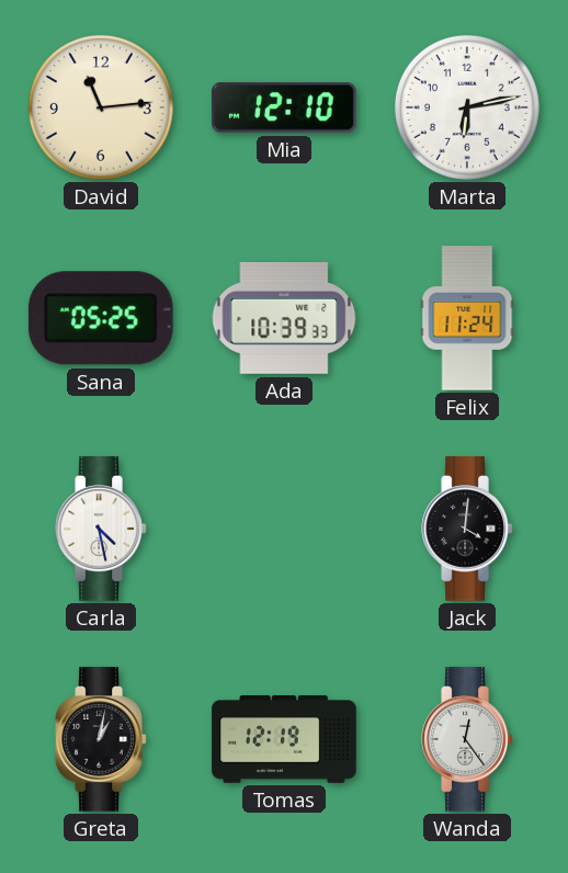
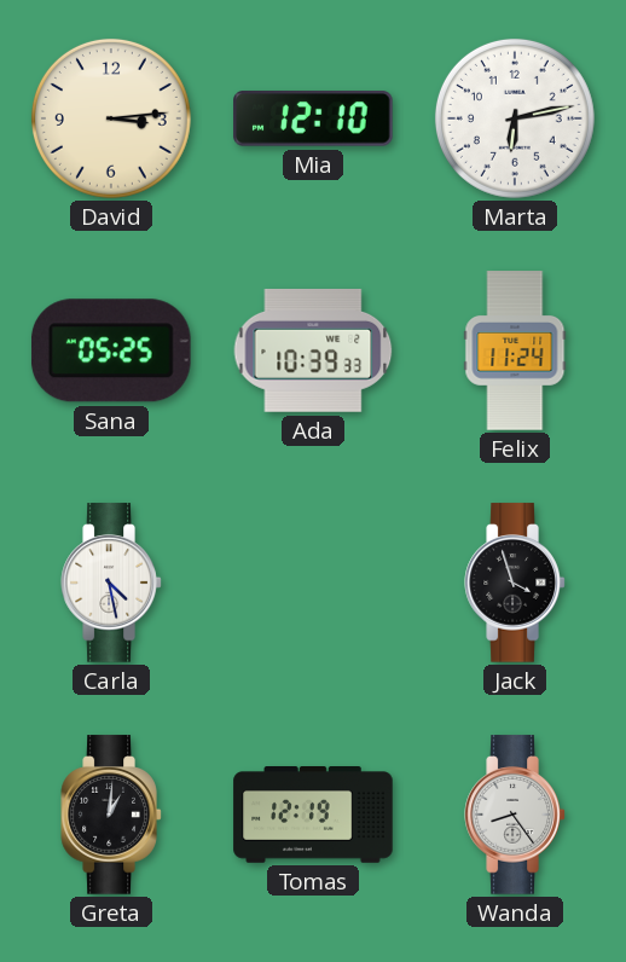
David: 11:14 -> 3:14 (111, 118)
Jack: 4:01 -> 3:57 (515, 583)
Greta: 1:02 -> 1:01 (111, 815)
Wanda: 12:24 -> 8:24 (515, 815)
